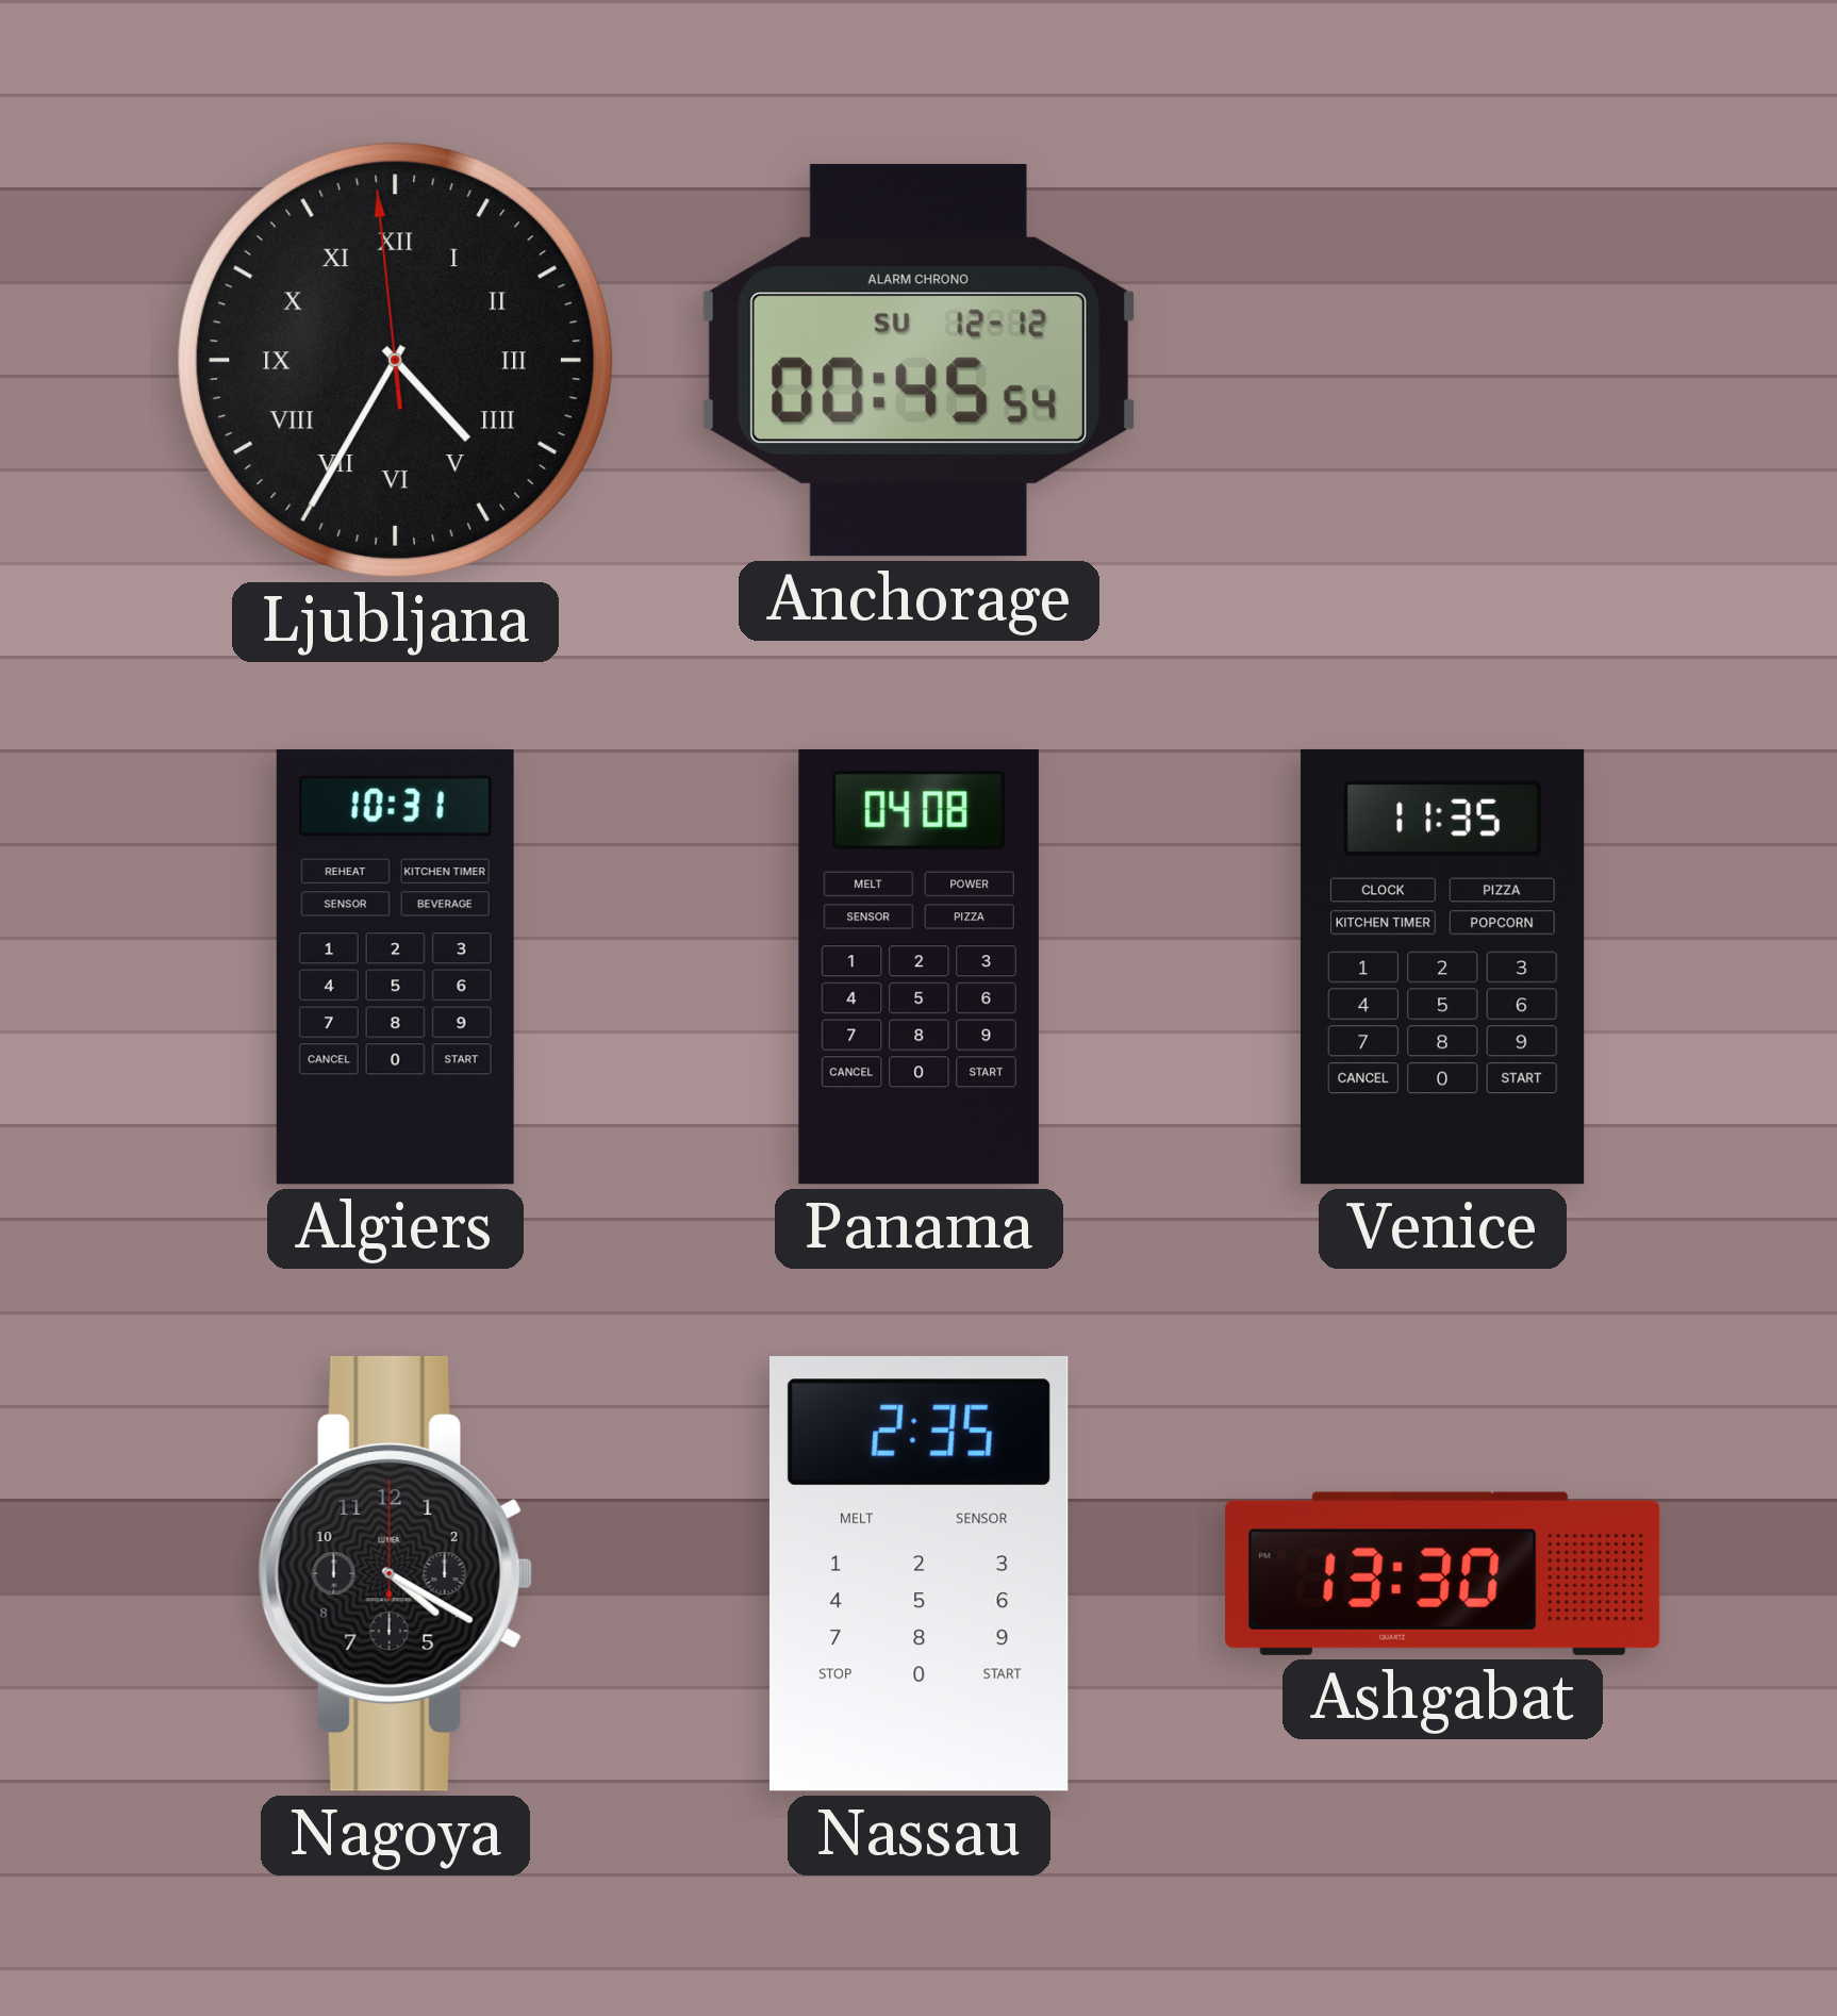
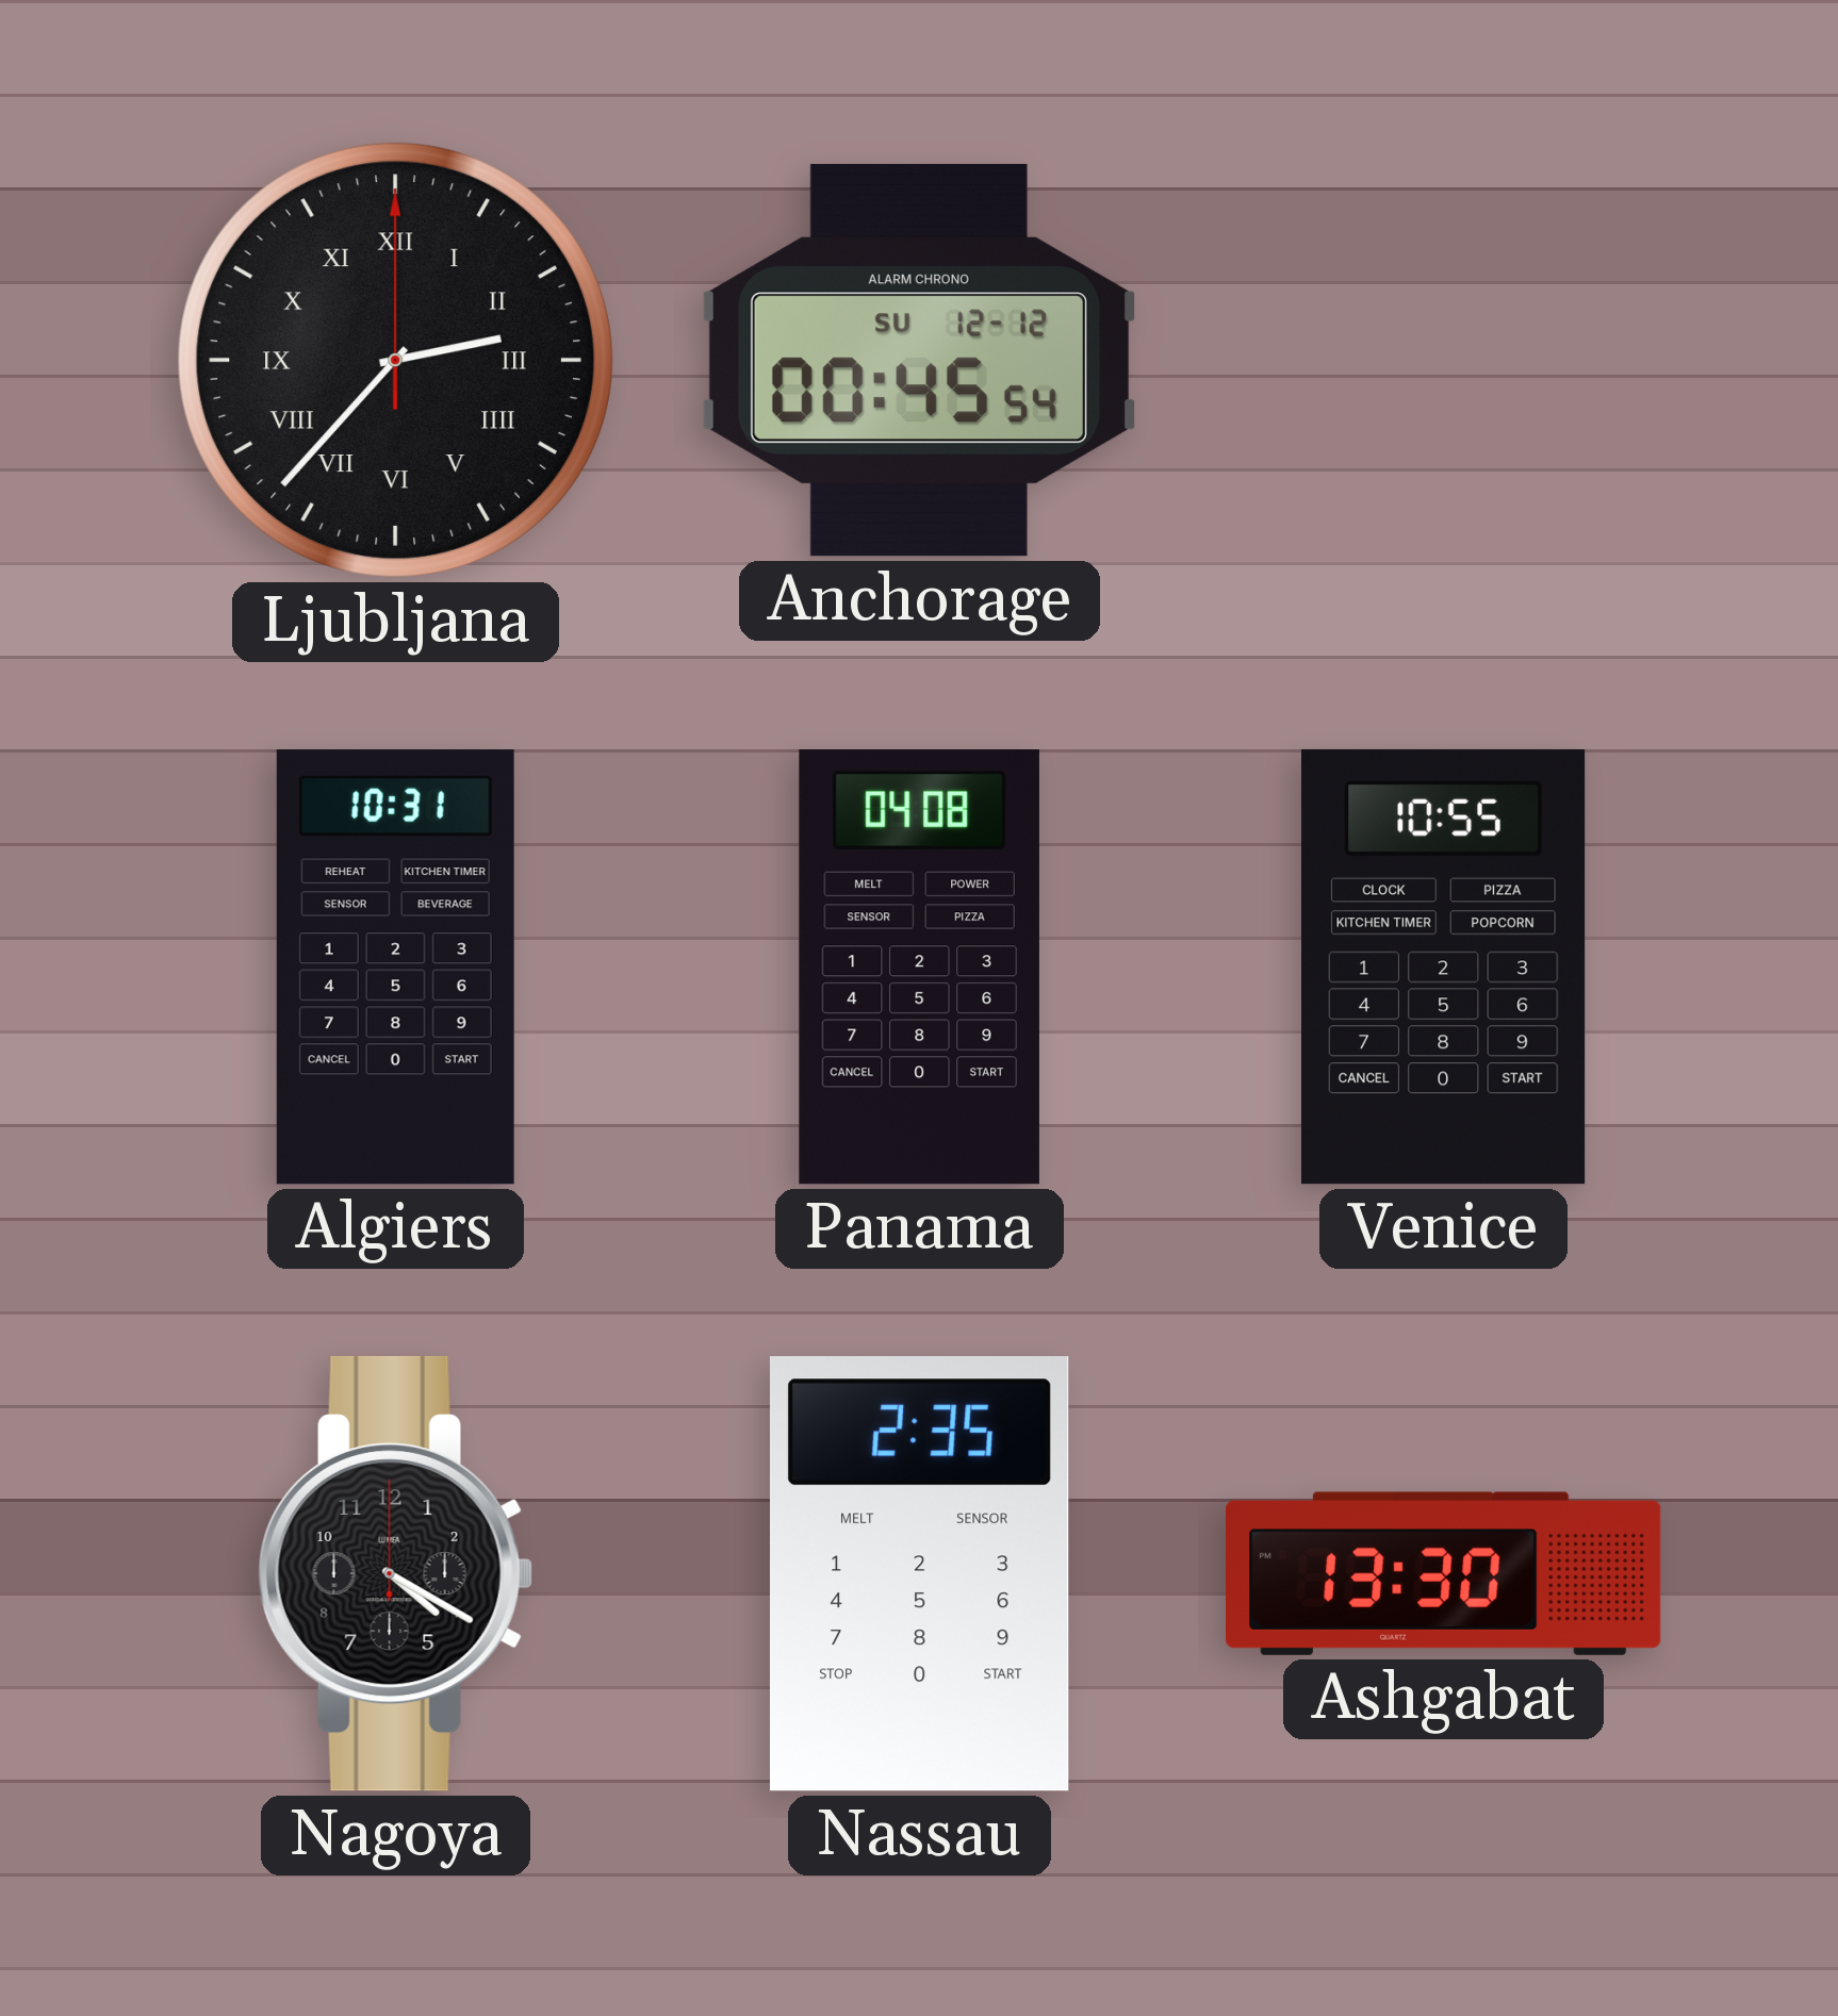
Ljubljana: 4:34 -> 2:37 (395, 360)
Venice: 11:35 -> 10:55 (1443, 966)
